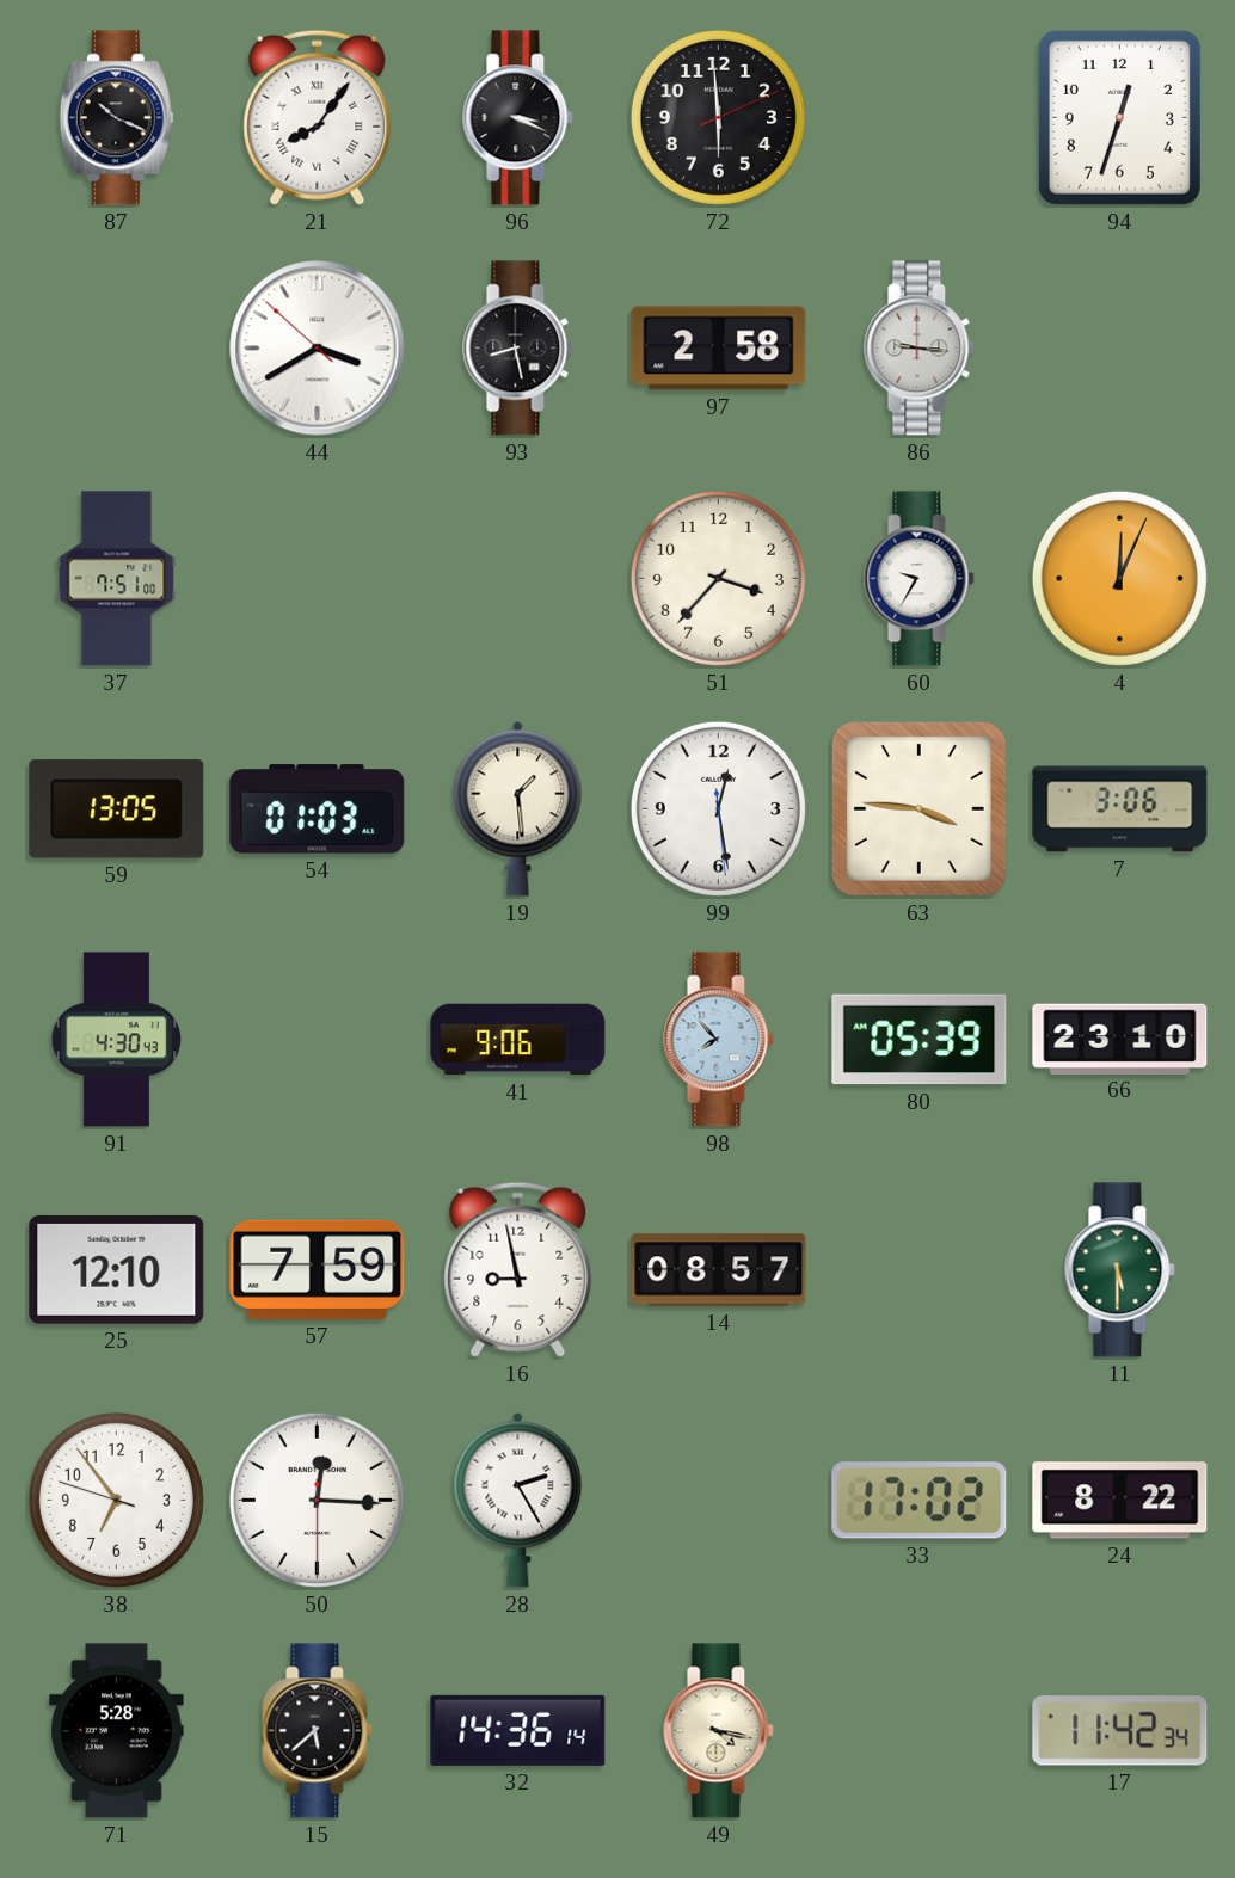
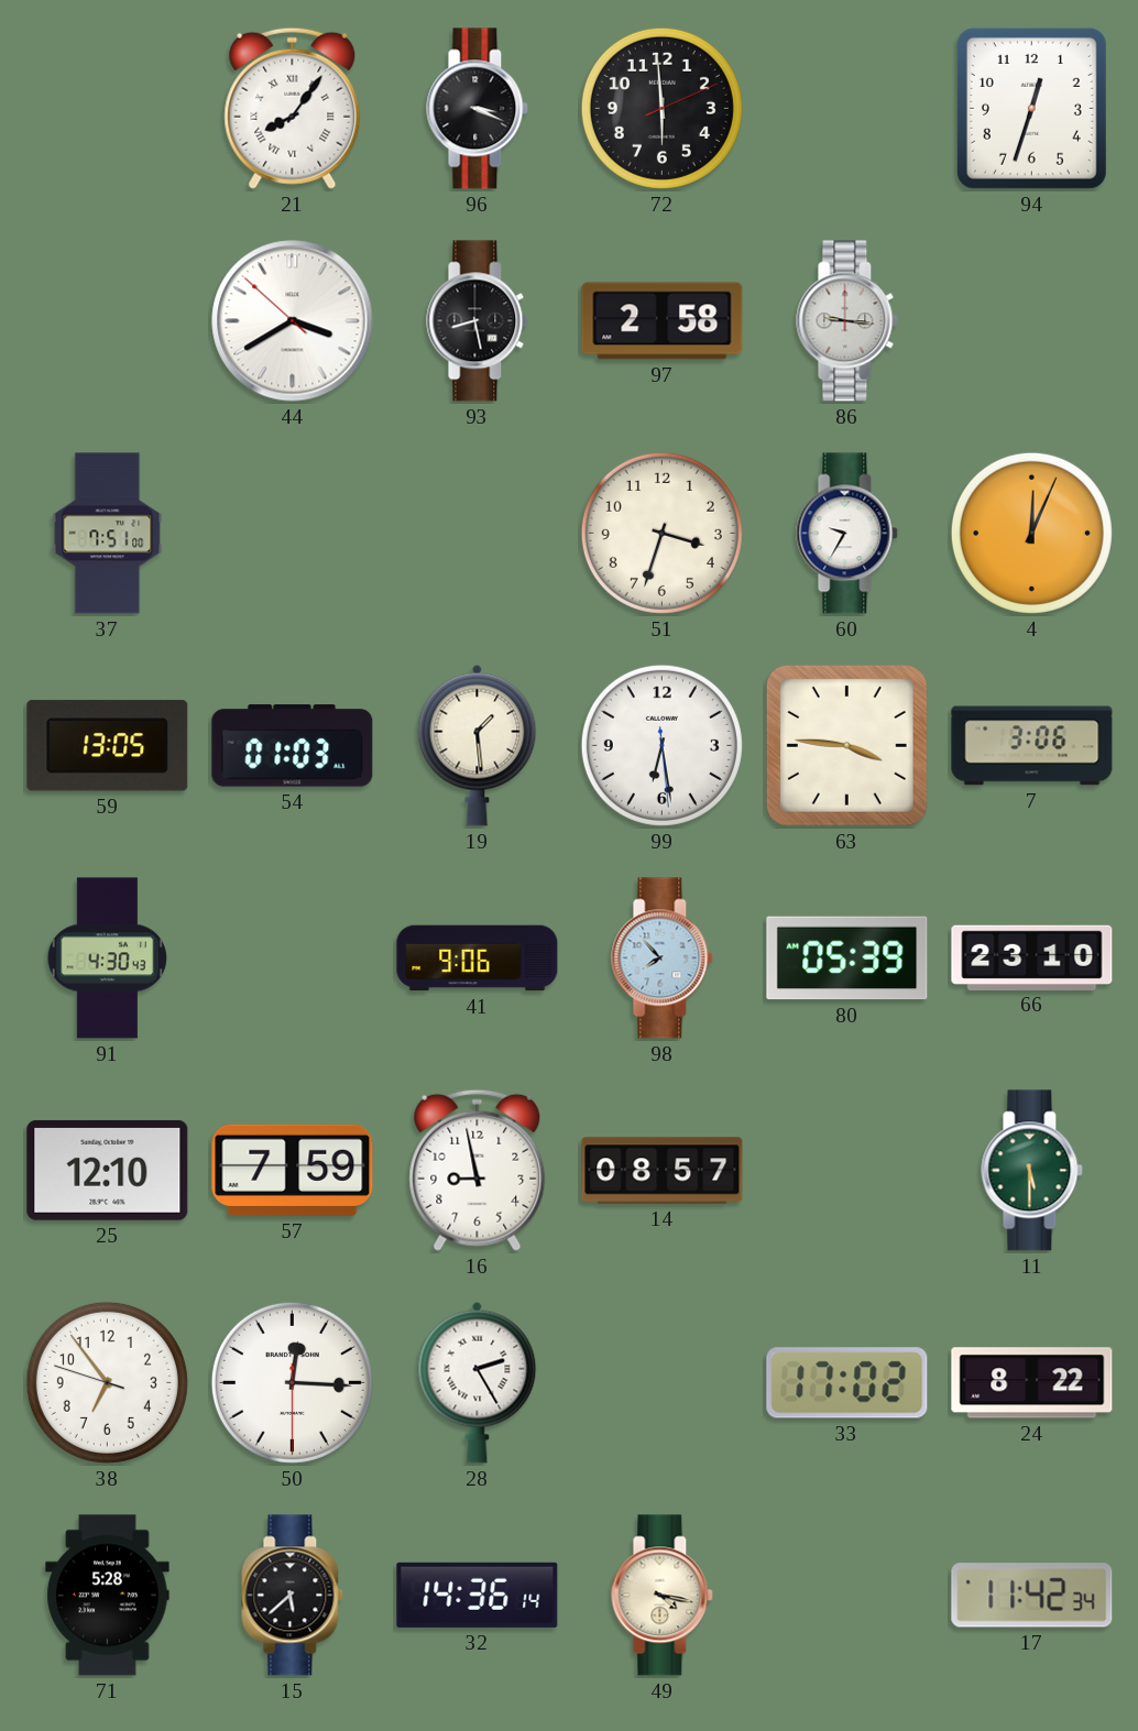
87: 10:19 -> none (116, 118)
51: 3:37 -> 3:33 (661, 533)
99: 12:28 -> 6:28 (661, 745)
